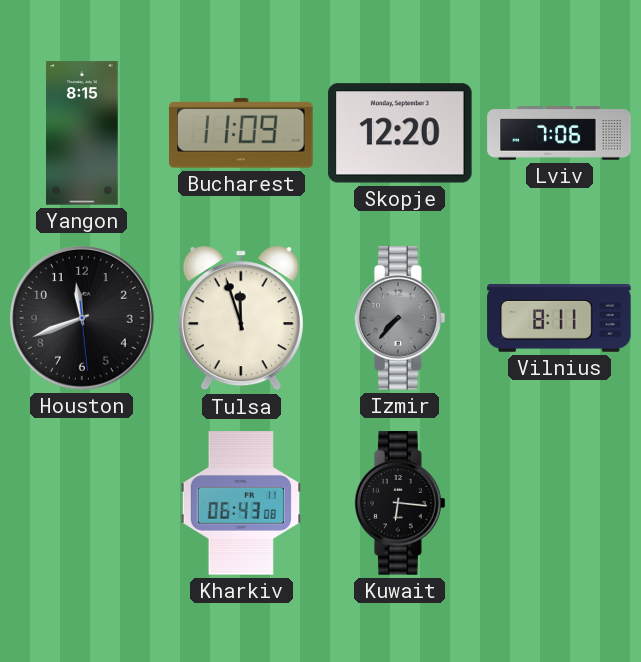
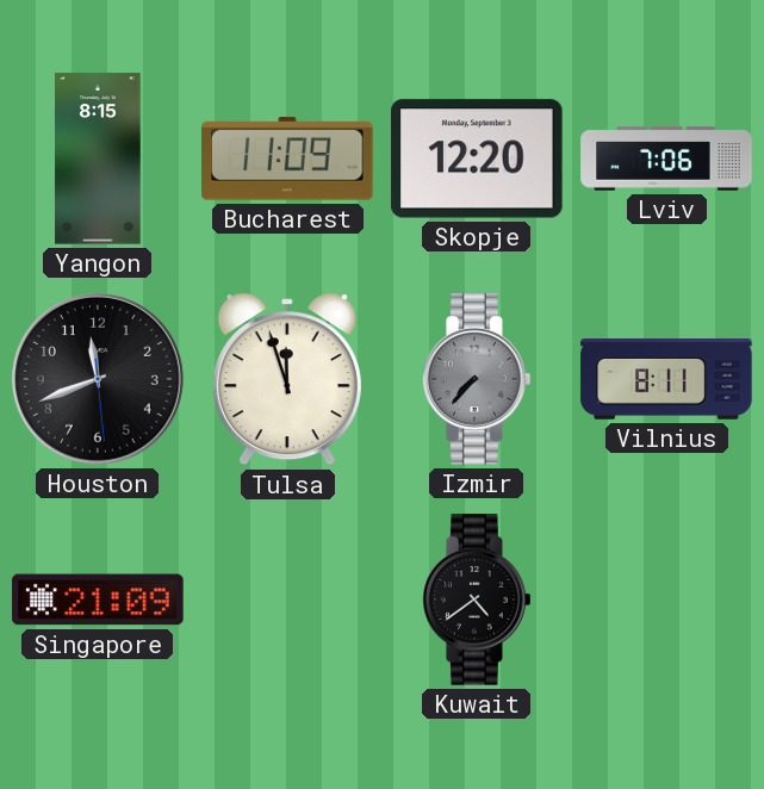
Singapore: none -> 21:09 (98, 599)
Kharkiv: 06:43 -> none (241, 503)
Kuwait: 6:16 -> 4:39 (477, 599)
